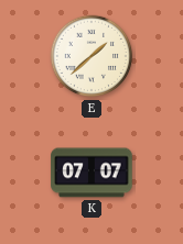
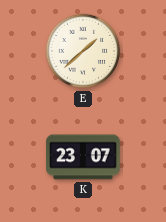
K: 07:07 -> 23:07 (83, 157)
